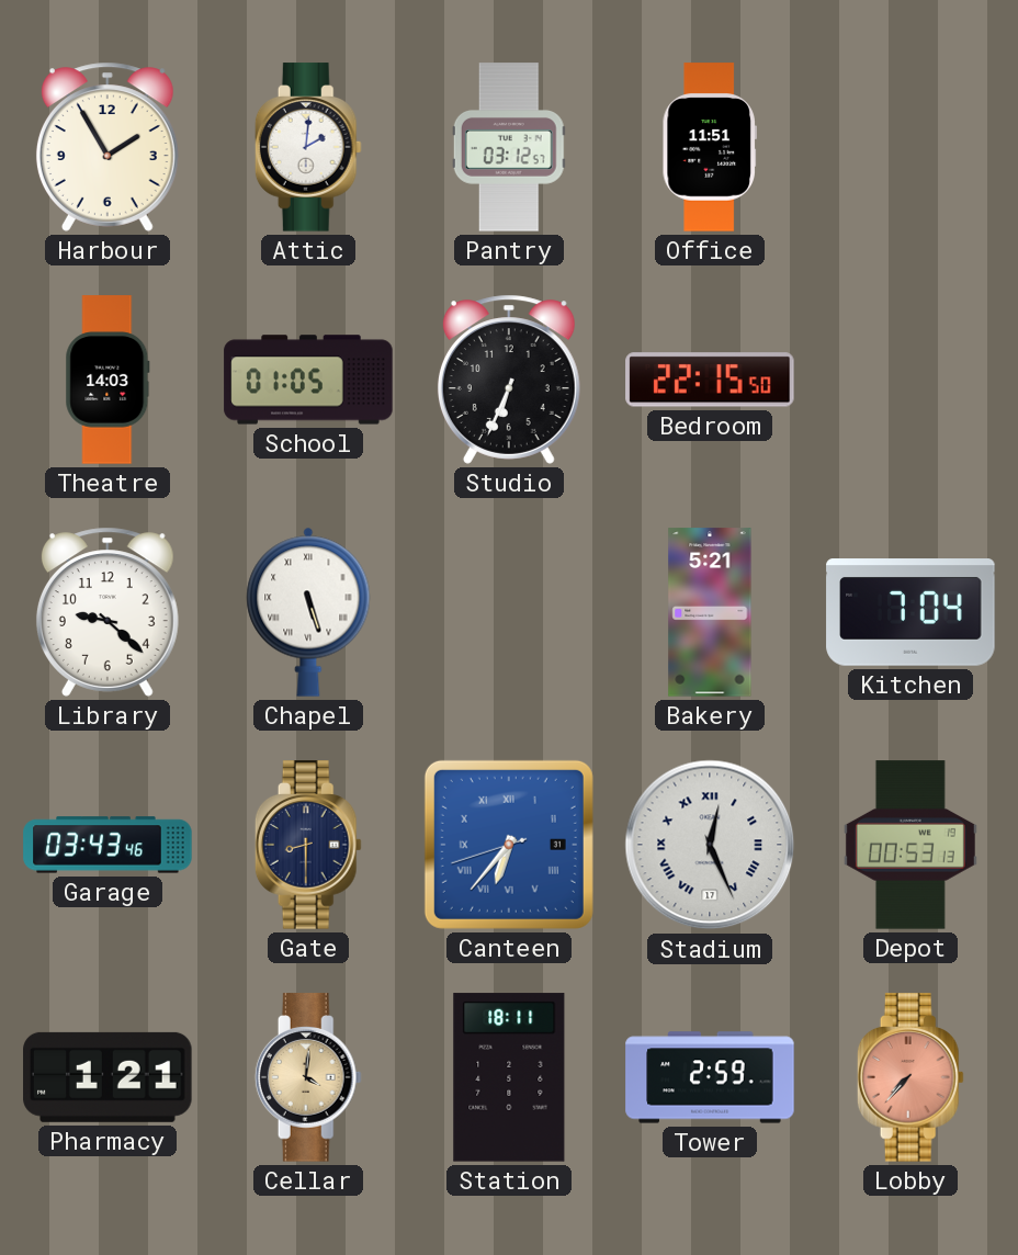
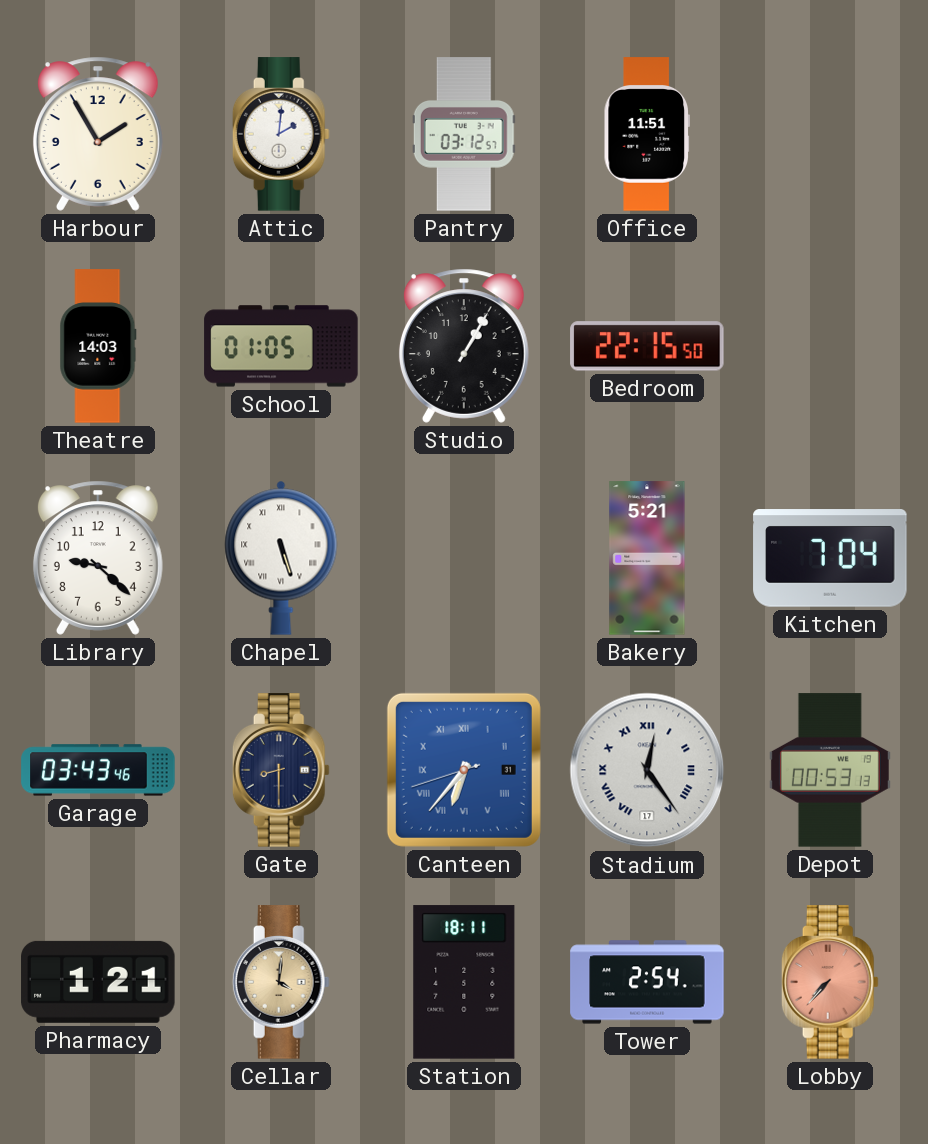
Studio: 6:34 -> 1:05 (464, 346)
Stadium: 12:26 -> 12:24 (647, 770)
Tower: 2:59 -> 2:54 (647, 982)
